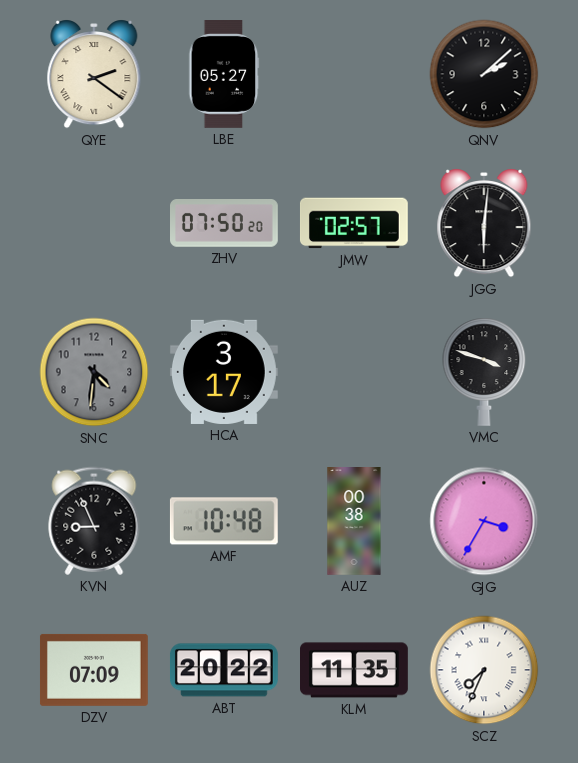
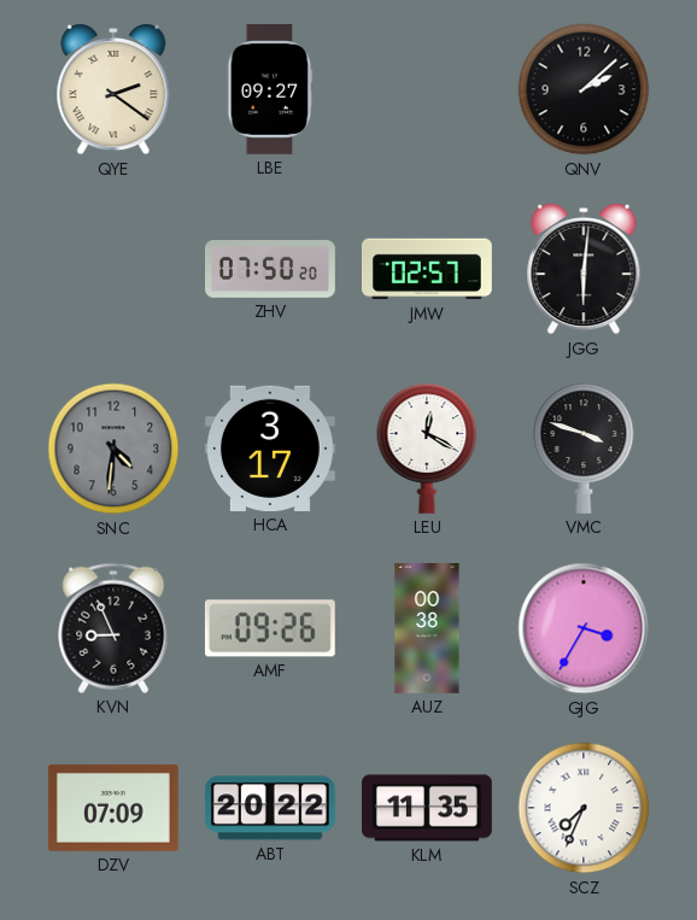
LBE: 05:27 -> 09:27 (270, 90)
LEU: none -> 12:20 (427, 449)
AMF: 10:48 -> 09:26 (270, 628)
